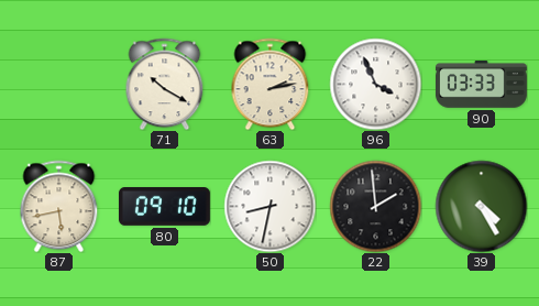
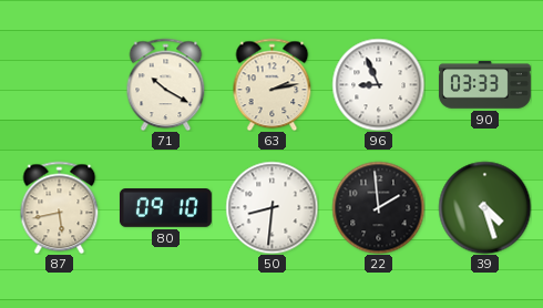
96: 3:56 -> 8:56 (378, 84)
50: 8:32 -> 8:31 (271, 207)
39: 4:25 -> 4:27 (484, 207)
